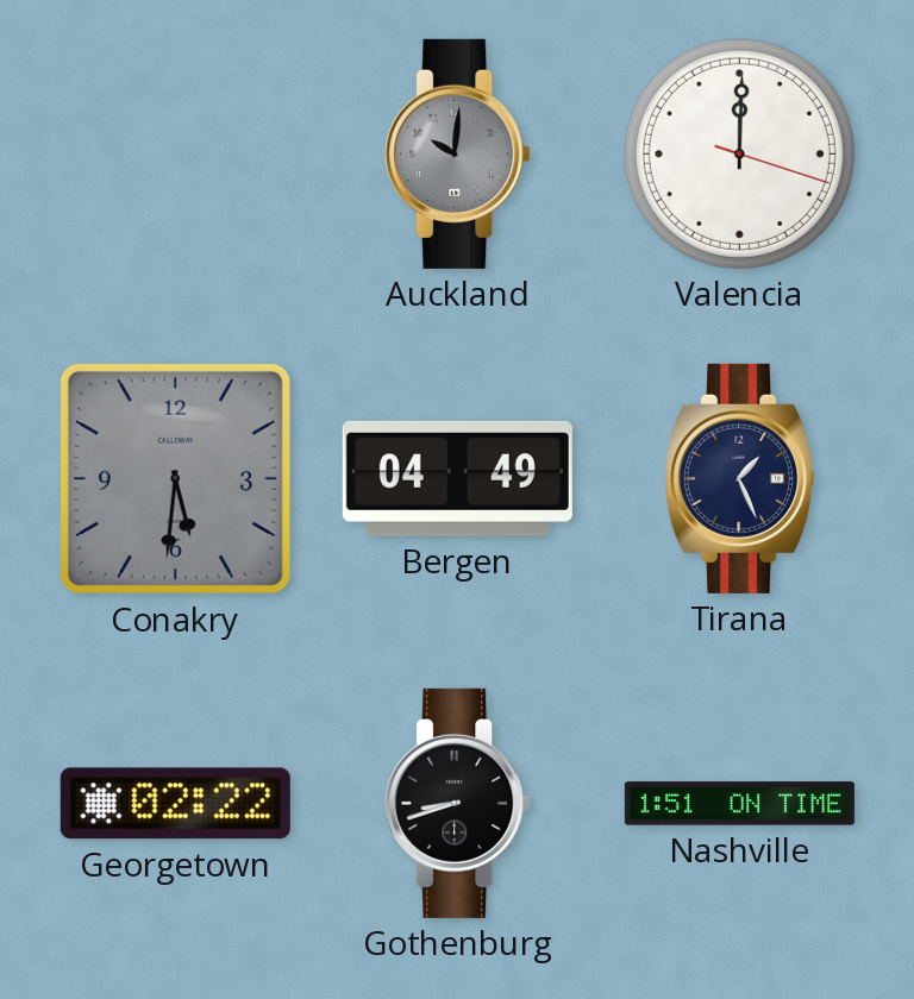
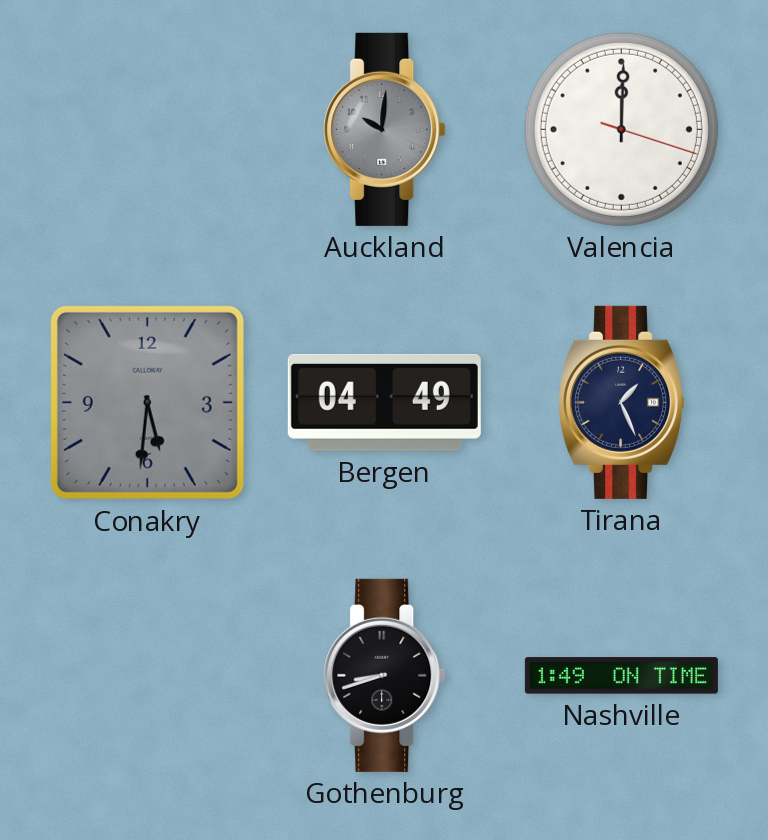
Georgetown: 02:22 -> none (175, 804)
Nashville: 1:51 -> 1:49 (621, 676)
